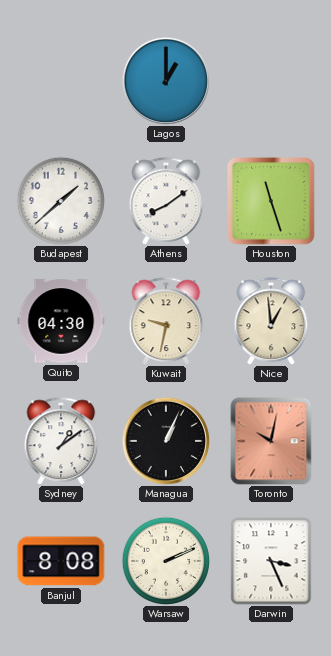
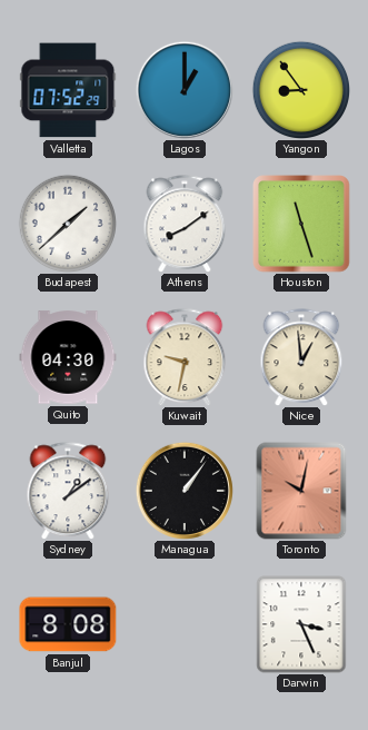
Valletta: none -> 07:52 (68, 90)
Yangon: none -> 8:54 (300, 89)
Managua: 1:04 -> 1:06 (185, 491)
Warsaw: 2:11 -> none (165, 560)
